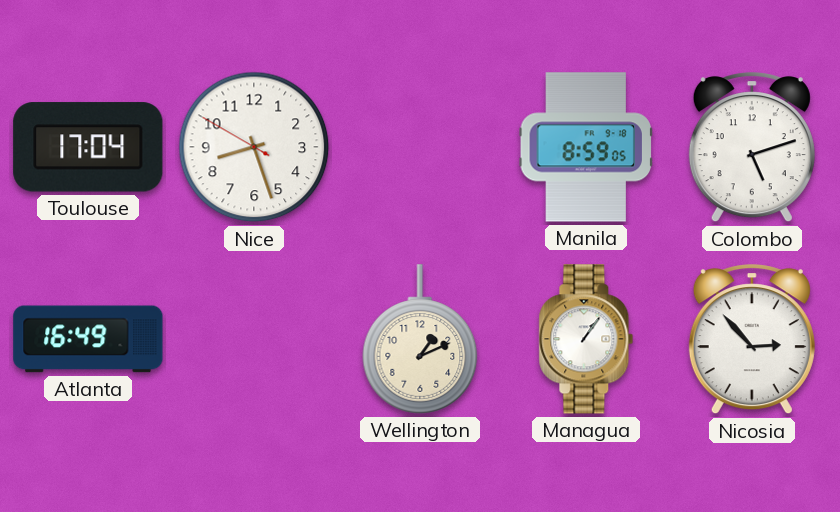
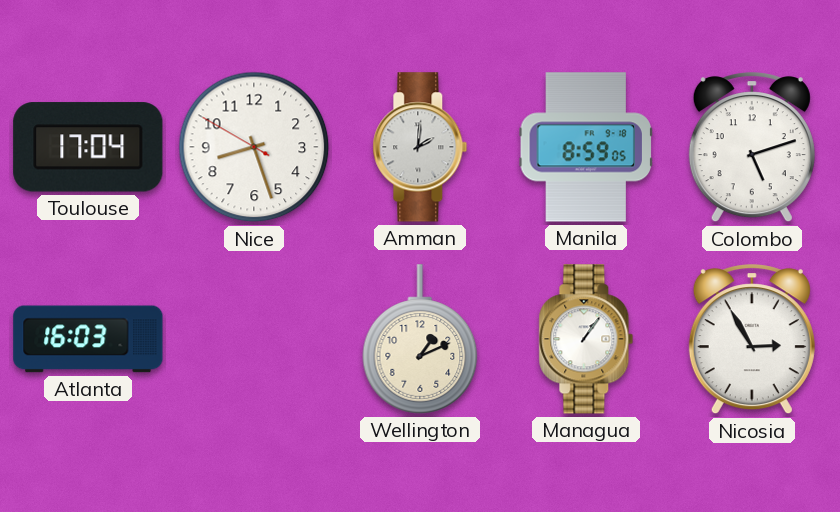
Amman: none -> 2:01 (420, 147)
Atlanta: 16:49 -> 16:03 (88, 339)
Nicosia: 2:53 -> 2:55 (752, 340)
